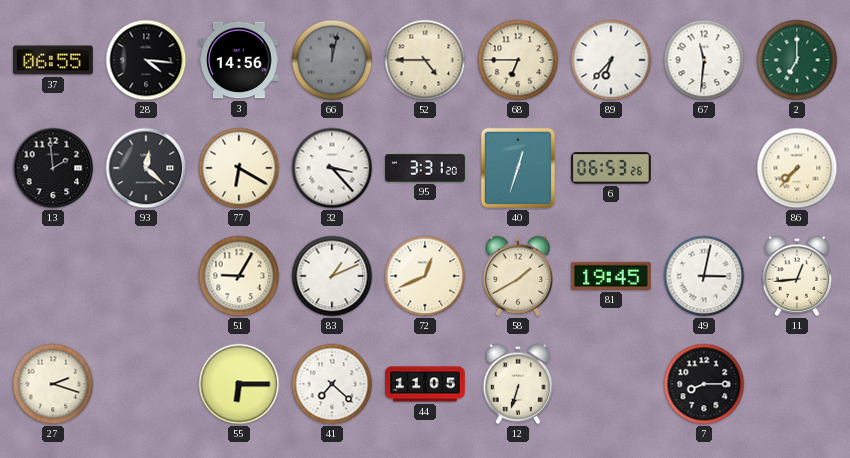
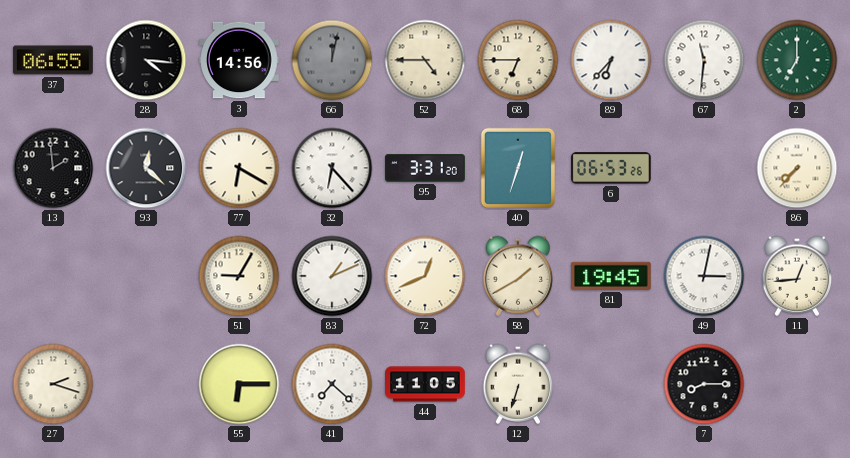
32: 3:23 -> 6:23 (332, 168)
